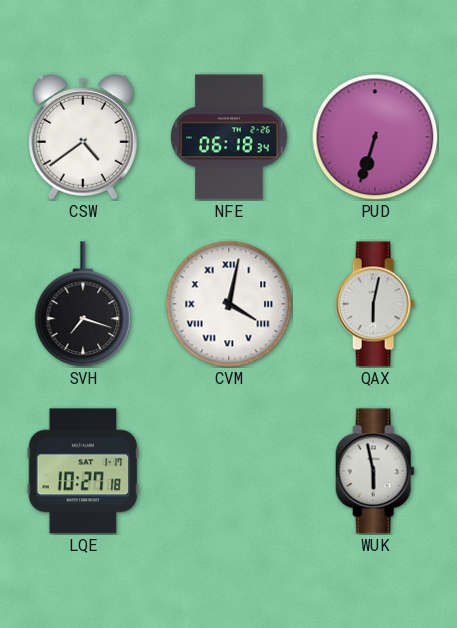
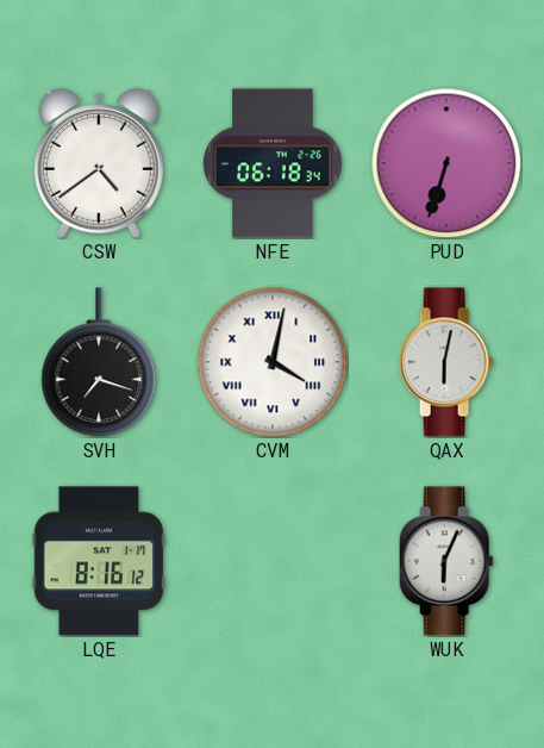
LQE: 10:27 -> 8:16 (99, 561)
WUK: 5:58 -> 6:04 (446, 561)
